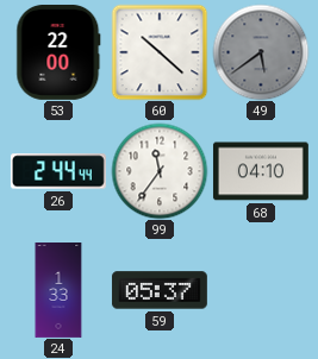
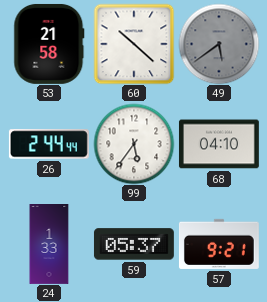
53: 22:00 -> 21:58 (49, 44)
99: 11:36 -> 5:36 (134, 144)
57: none -> 9:21 (219, 244)
